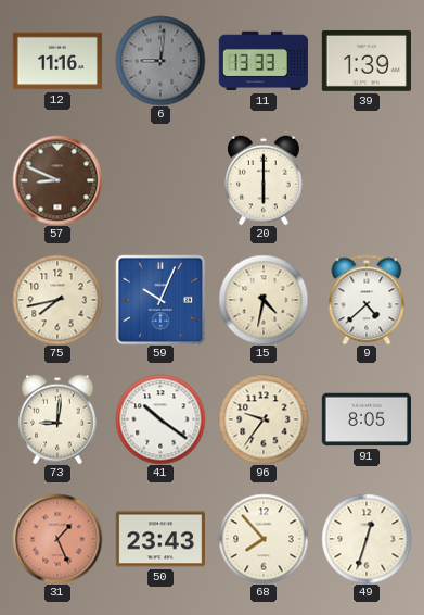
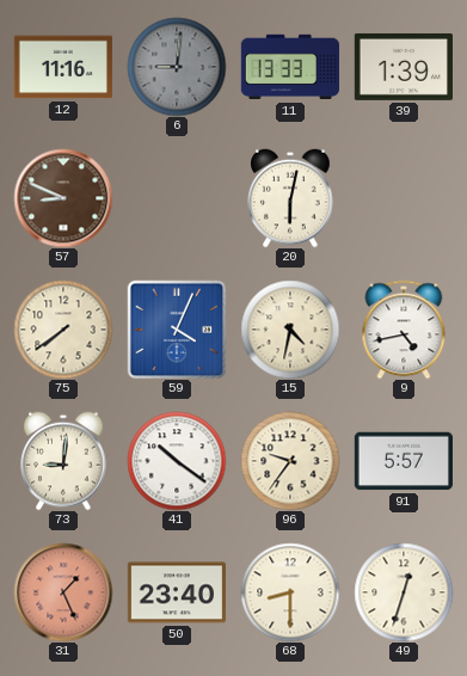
20: 6:00 -> 6:02 (290, 198)
75: 7:43 -> 7:39 (63, 330)
59: 10:04 -> 4:04 (177, 330)
9: 4:38 -> 4:43 (404, 330)
91: 8:05 -> 5:57 (403, 461)
50: 23:43 -> 23:40 (176, 592)
68: 7:53 -> 8:30 (290, 592)
